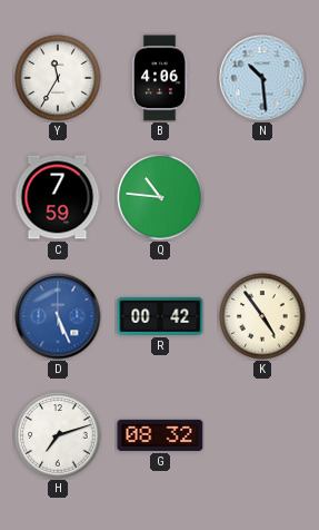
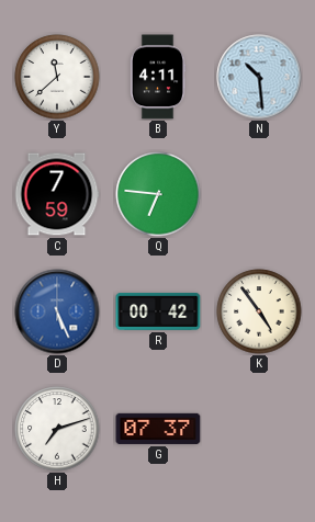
Y: 11:35 -> 11:38 (57, 77)
B: 4:06 -> 4:11 (158, 77)
Q: 10:46 -> 6:46 (158, 194)
G: 08:32 -> 07:37 (158, 429)
